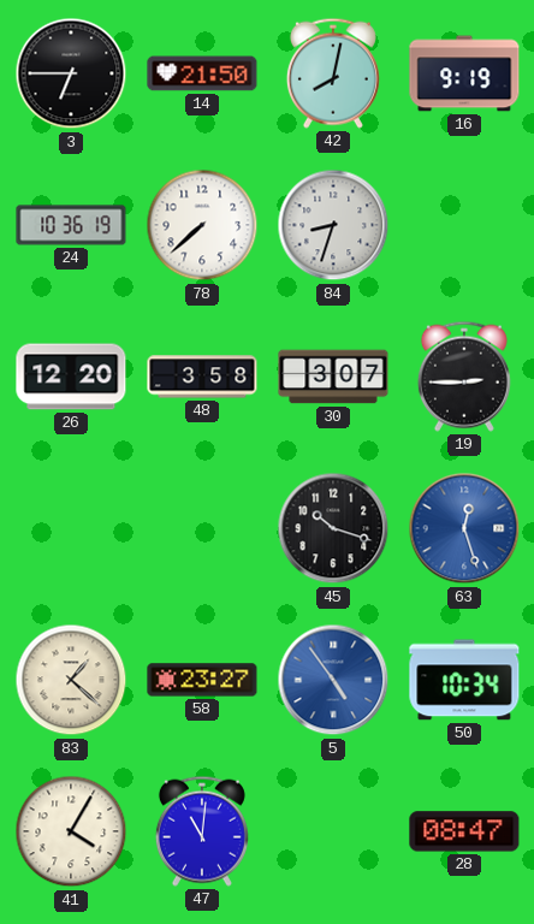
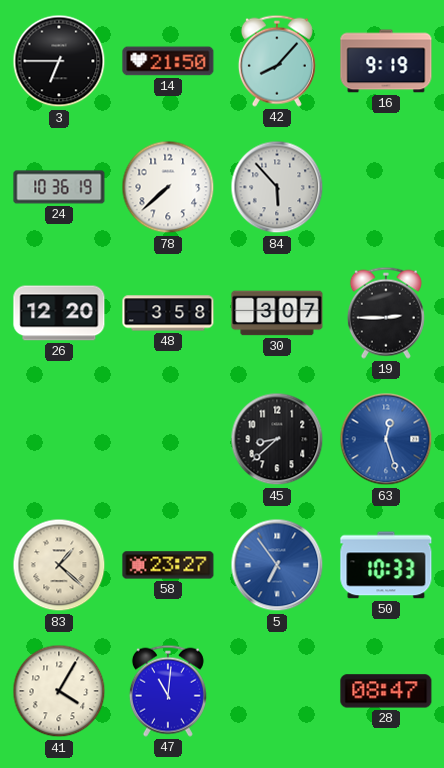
42: 8:02 -> 8:07 (277, 61)
84: 8:33 -> 5:53 (277, 187)
45: 10:18 -> 8:38 (277, 439)
5: 4:54 -> 6:54 (277, 565)
50: 10:34 -> 10:33 (386, 565)
